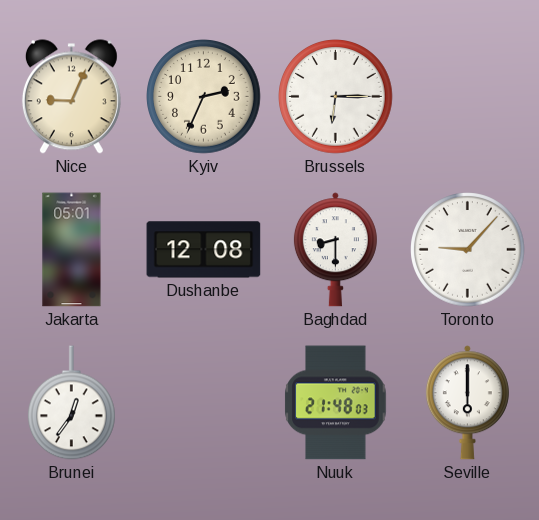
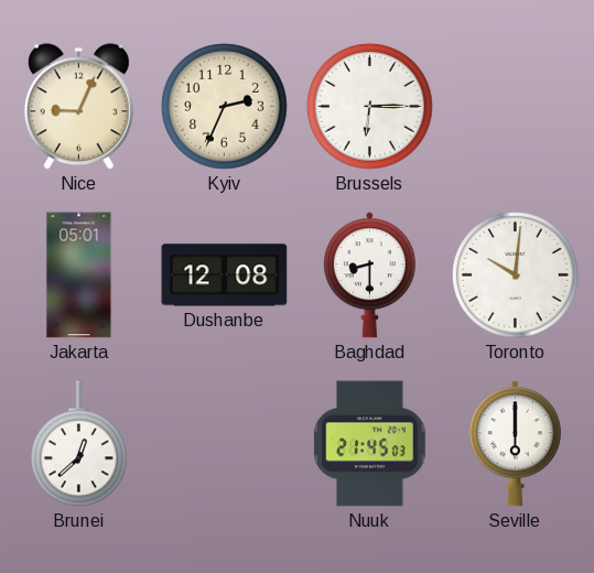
Toronto: 9:07 -> 10:01 (516, 275)
Brunei: 12:36 -> 12:38 (79, 444)
Nuuk: 21:48 -> 21:45 (370, 444)
